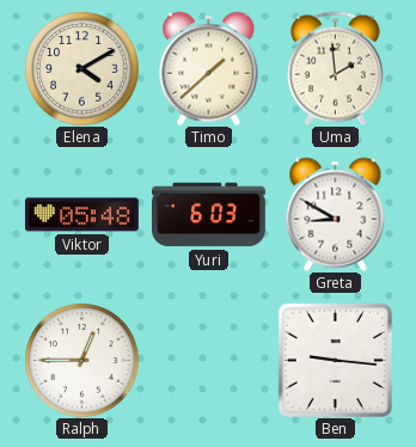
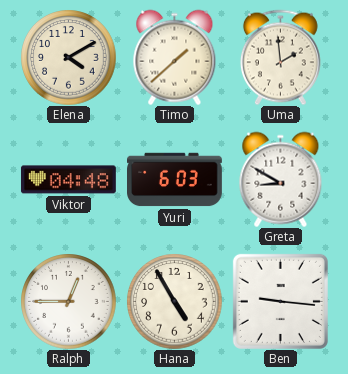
Viktor: 05:48 -> 04:48 (68, 180)
Hana: none -> 4:55 (174, 301)
